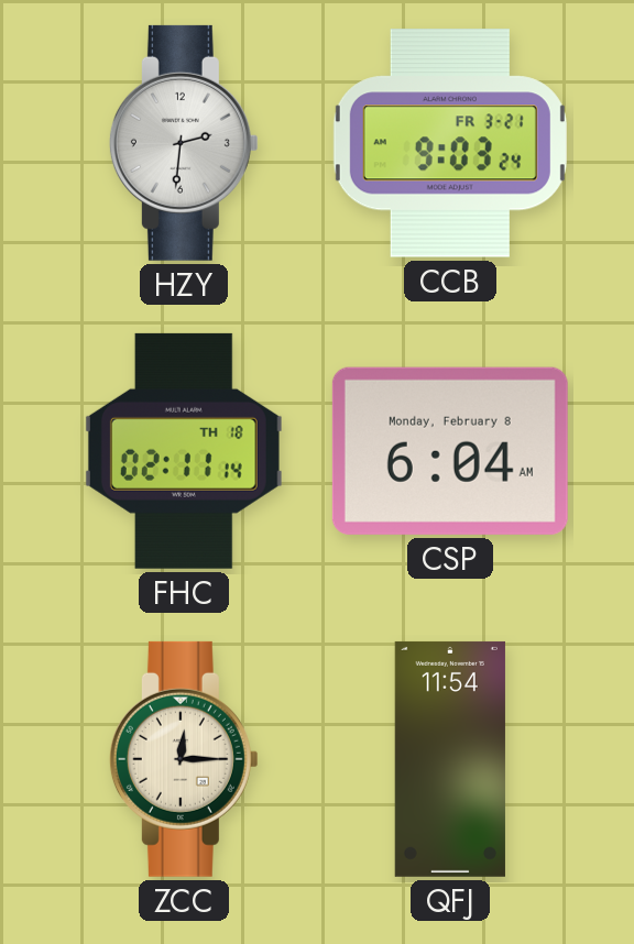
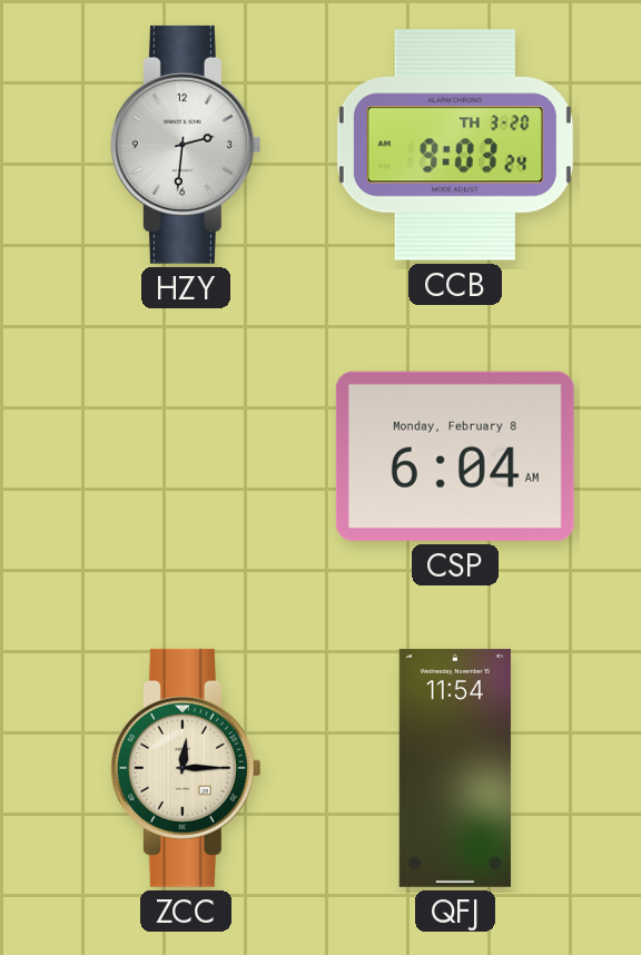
CCB date: FR 3-21 -> TH 3-20 (455, 145)
FHC: 02:11 -> none (184, 451)
